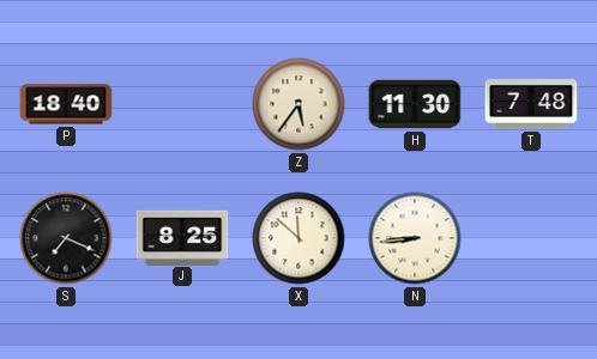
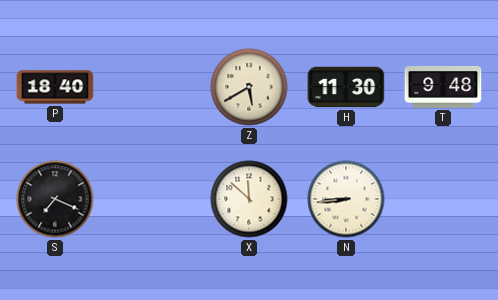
Z: 5:36 -> 5:40 (249, 87)
T: 7:48 -> 9:48 (443, 87)
J: 8:25 -> none (182, 237)
